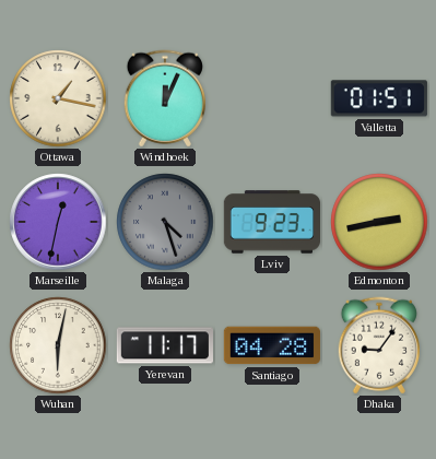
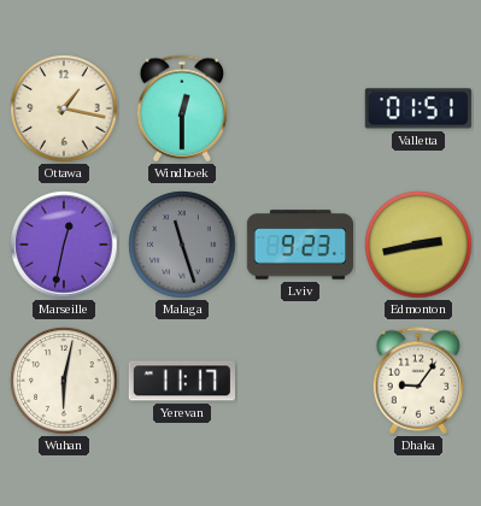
Windhoek: 12:04 -> 12:30 (181, 108)
Malaga: 4:27 -> 11:27 (182, 245)
Santiago: 04:28 -> none (272, 345)
